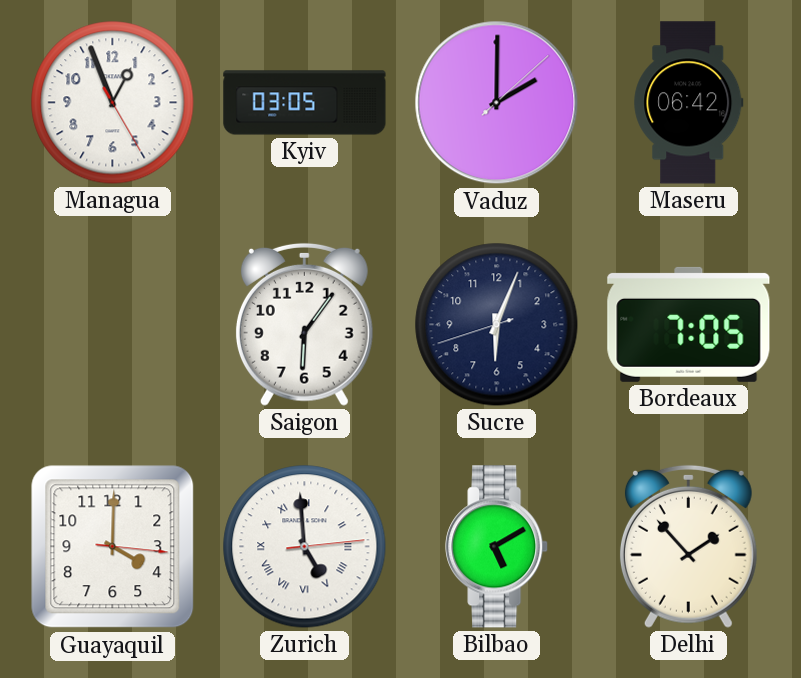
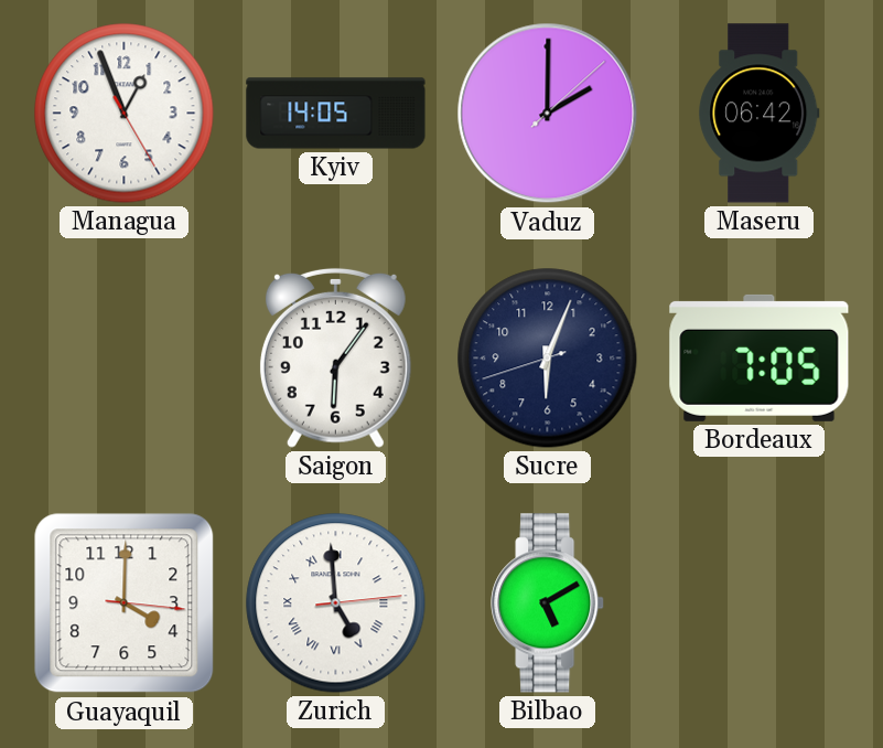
Kyiv: 03:05 -> 14:05 (336, 114)
Delhi: 1:53 -> none (688, 546)
